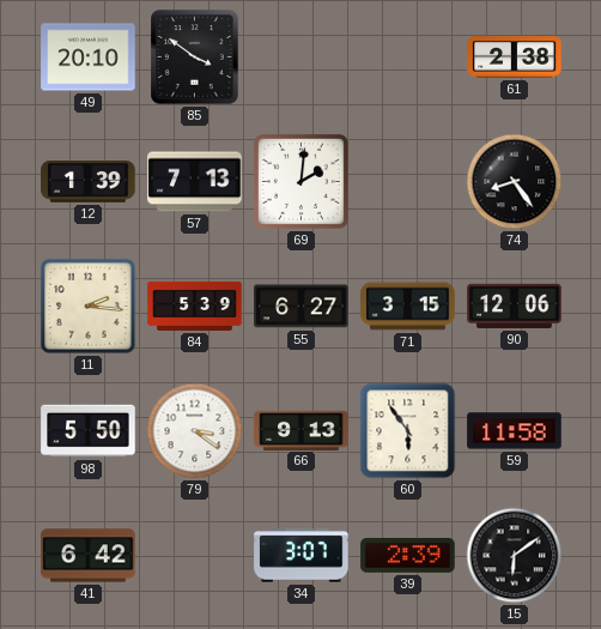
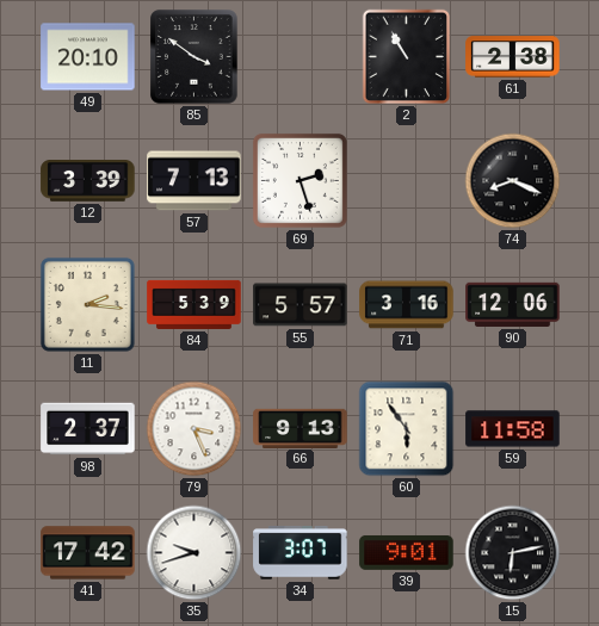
2: none -> 10:55 (406, 57)
12: 1:39 -> 3:39 (88, 181)
69: 2:01 -> 2:27 (299, 180)
74: 8:24 -> 8:19 (513, 181)
55: 6:27 -> 5:57 (301, 305)
71: 3:15 -> 3:16 (407, 305)
98: 5:50 -> 2:37 (88, 429)
79: 3:21 -> 3:26 (194, 429)
41: 6:42 -> 17:42 (88, 553)
35: none -> 9:42 (194, 553)
39: 2:39 -> 9:01 (407, 552)
15: 6:09 -> 6:13 (513, 553)
